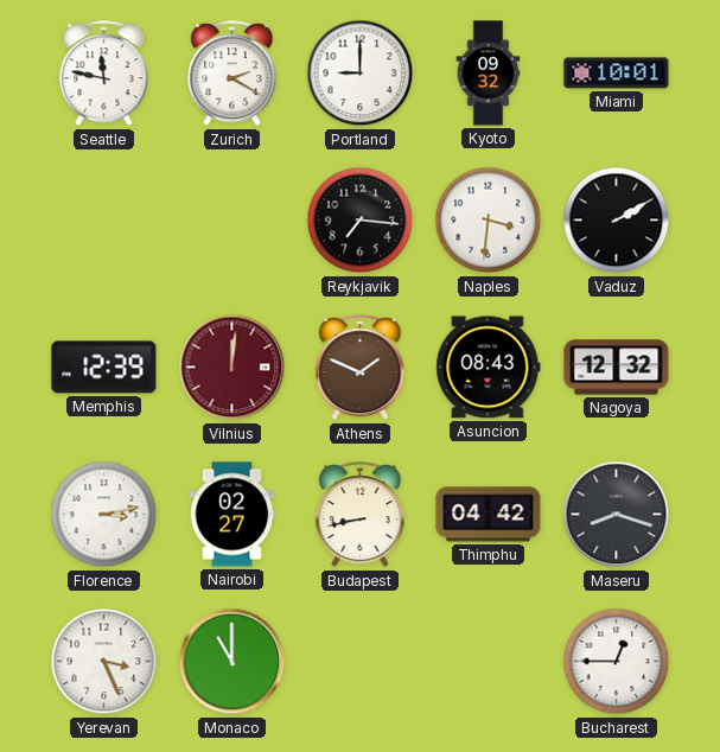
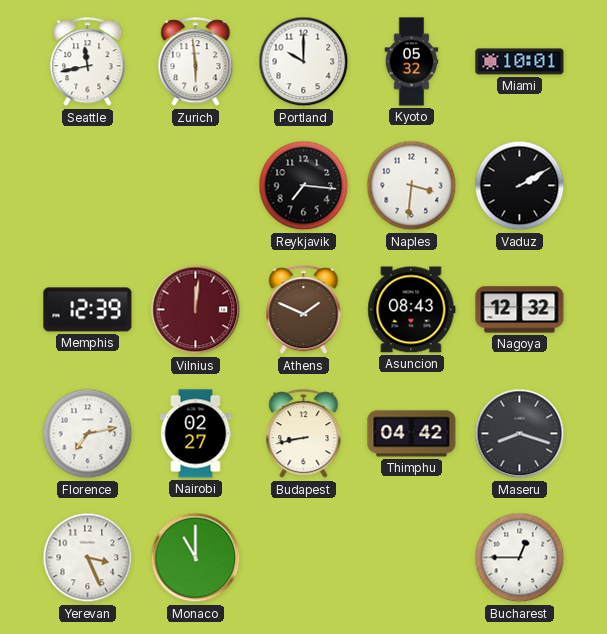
Seattle: 11:47 -> 11:43 (88, 62)
Zurich: 2:20 -> 5:59 (196, 62)
Portland: 9:00 -> 10:00 (304, 62)
Kyoto: 09:32 -> 05:32 (412, 62)
Florence: 3:13 -> 7:13 (88, 434)
